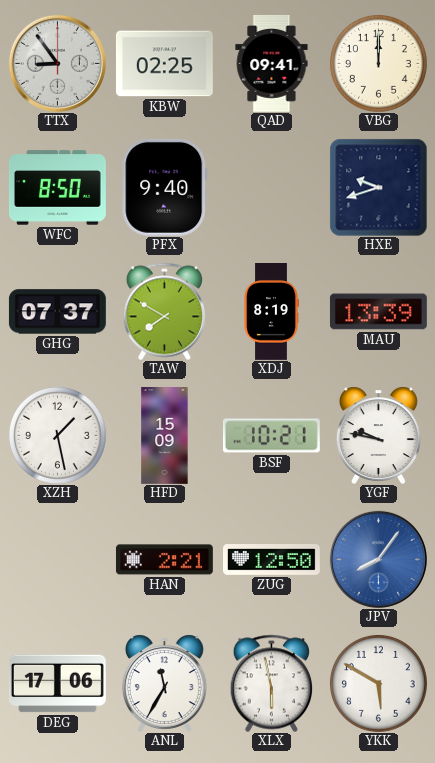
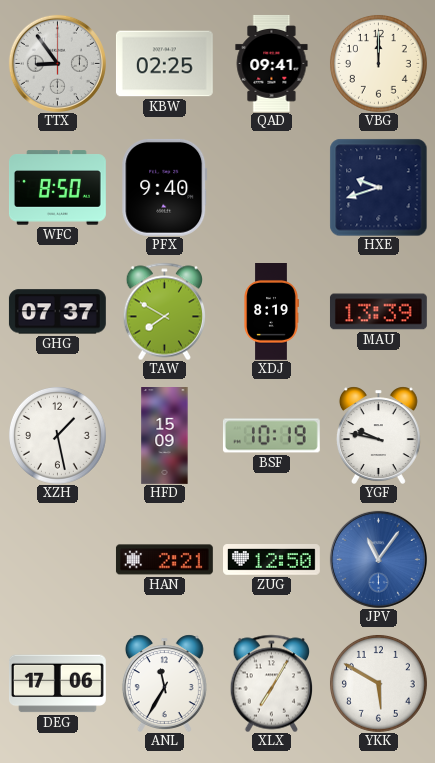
BSF: 10:21 -> 10:19 (271, 436)
JPV: 8:06 -> 11:06 (378, 559)
XLX: 5:58 -> 7:05 (271, 683)
